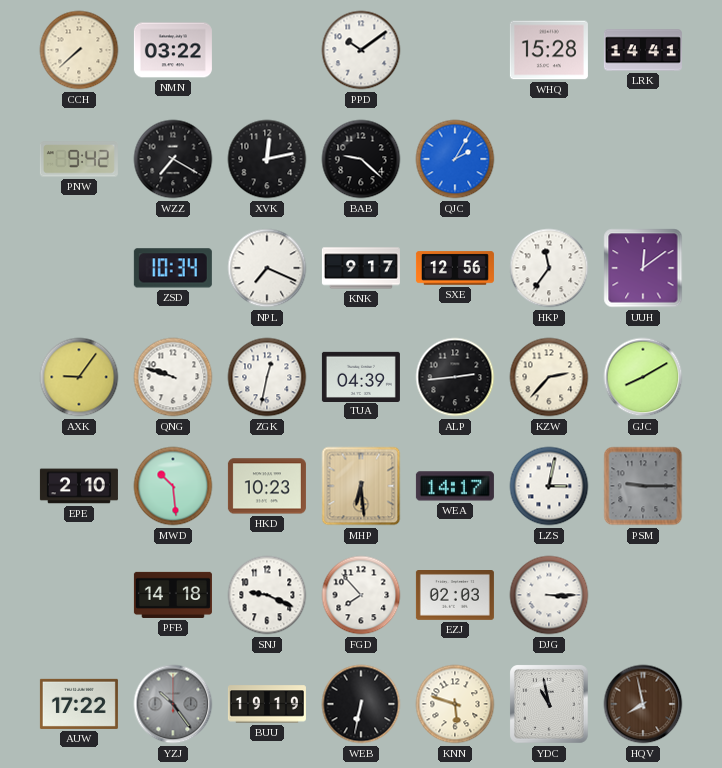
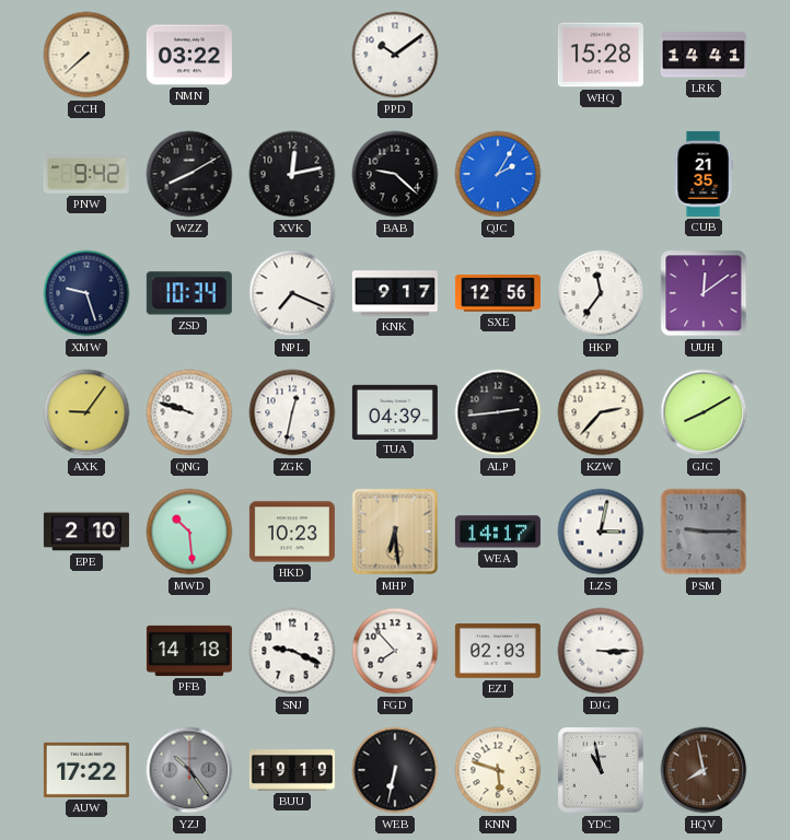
WZZ: 7:20 -> 8:10 (189, 174)
CUB: none -> 21:35 (704, 174)
XMW: none -> 9:27 (86, 293)
